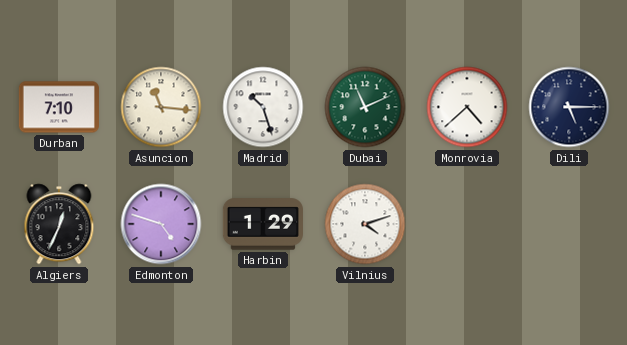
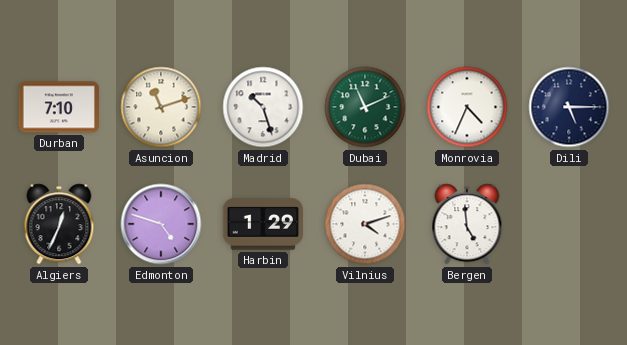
Asuncion: 11:16 -> 11:12 (161, 107)
Monrovia: 4:38 -> 4:34 (467, 107)
Bergen: none -> 4:59 (467, 224)
